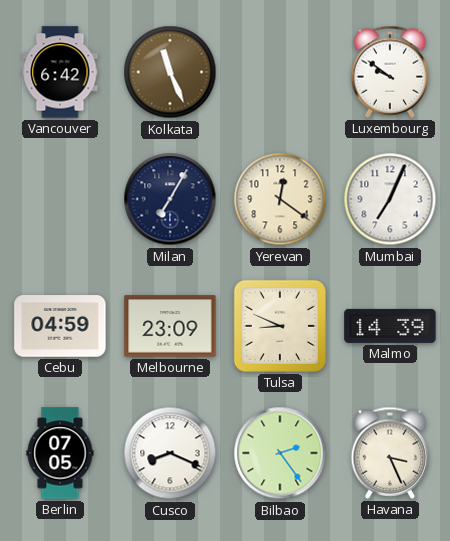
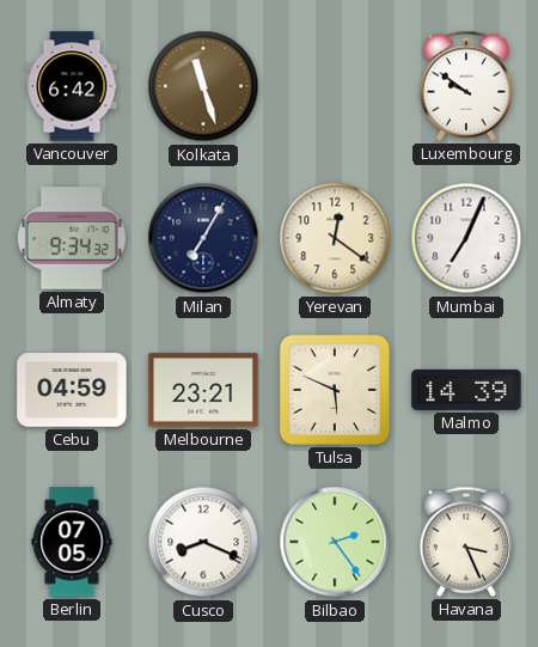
Kolkata: 11:26 -> 11:27 (203, 86)
Almaty: none -> 9:34 (72, 238)
Melbourne: 23:09 -> 23:21 (203, 390)
Tulsa: 8:49 -> 5:49 (335, 390)
